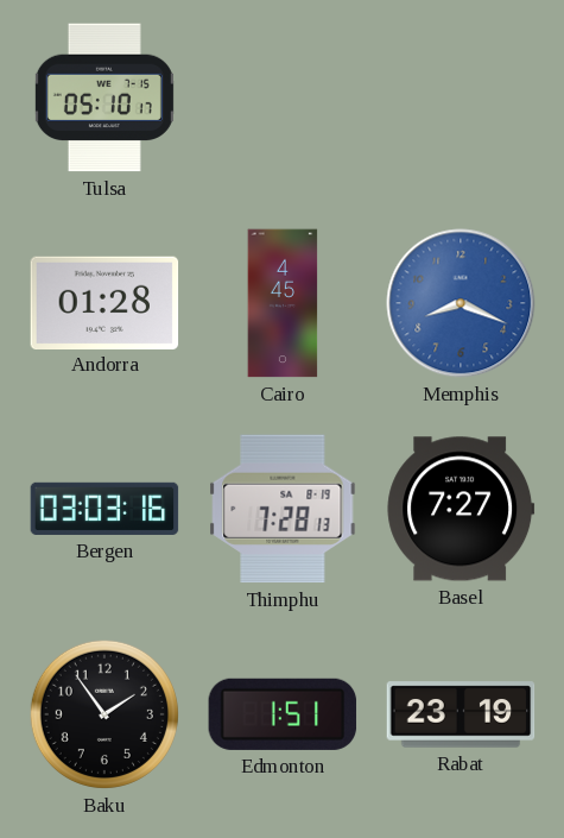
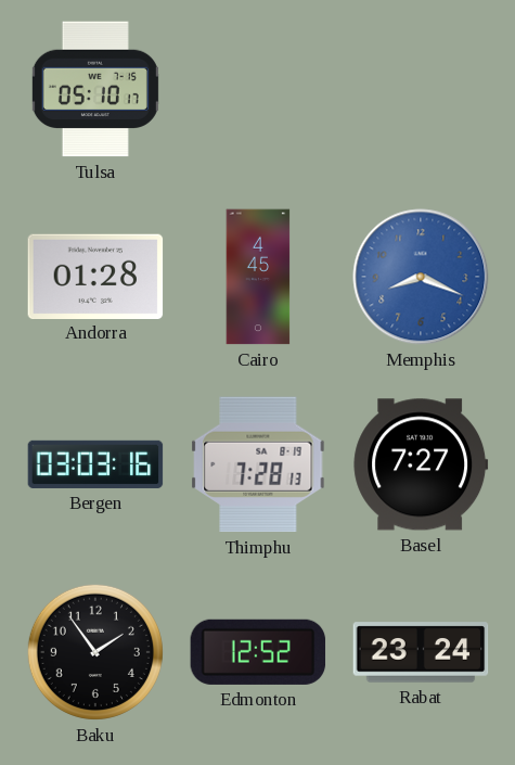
Edmonton: 1:51 -> 12:52 (258, 652)
Rabat: 23:19 -> 23:24 (421, 652)
